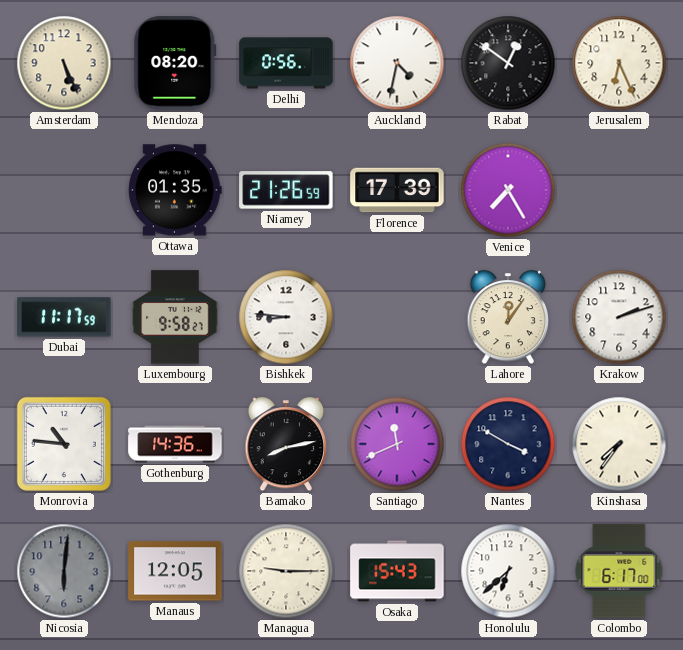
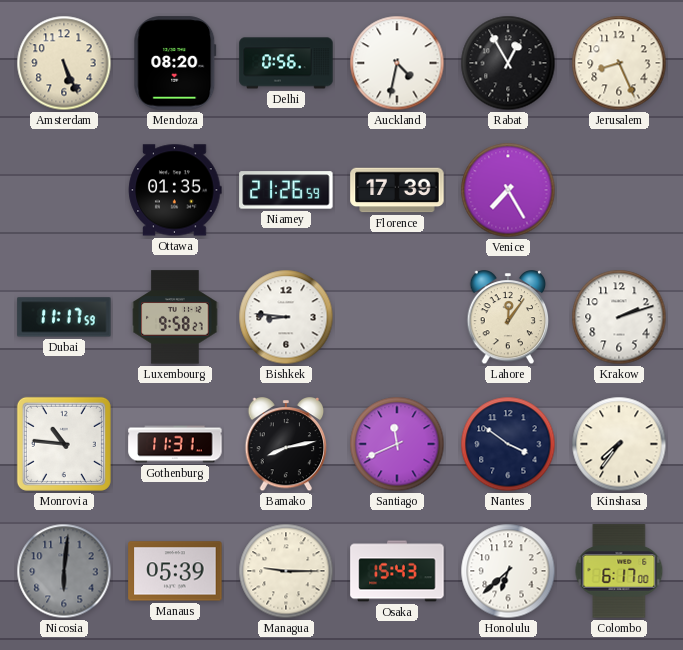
Rabat: 12:51 -> 12:55 (508, 63)
Jerusalem: 6:26 -> 8:26 (619, 63)
Gothenburg: 14:36 -> 11:31 (175, 444)
Nantes: 3:50 -> 3:51 (508, 444)
Manaus: 12:05 -> 05:39 (175, 571)
